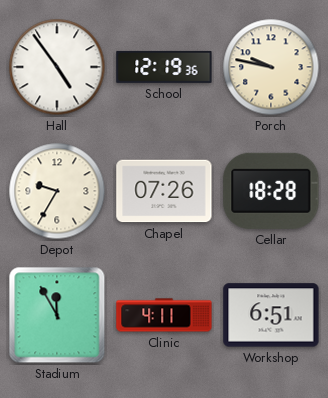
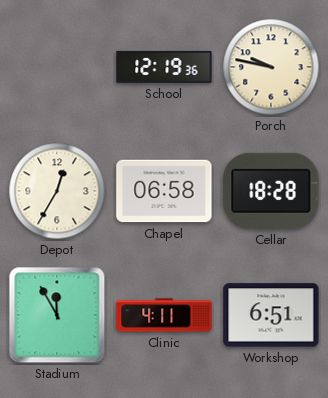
Hall: 4:54 -> none (57, 67)
Depot: 9:35 -> 12:35 (57, 191)
Chapel: 07:26 -> 06:58 (164, 191)
